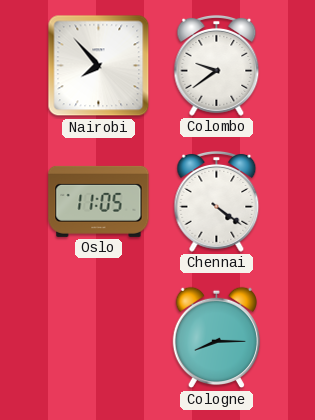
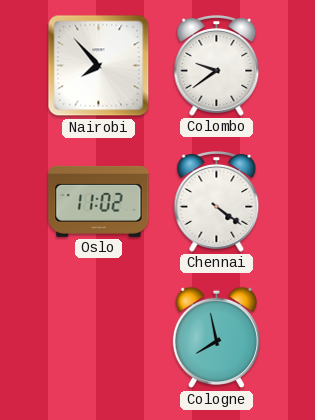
Oslo: 11:05 -> 11:02 (99, 201)
Cologne: 8:15 -> 7:58 (216, 338)
